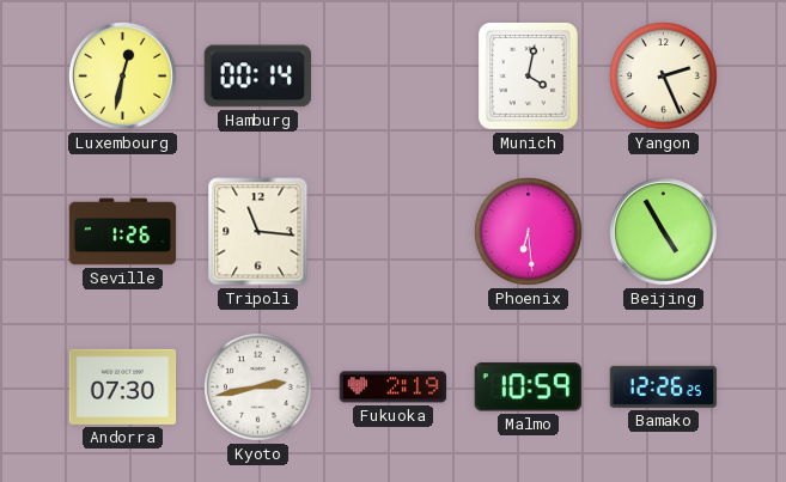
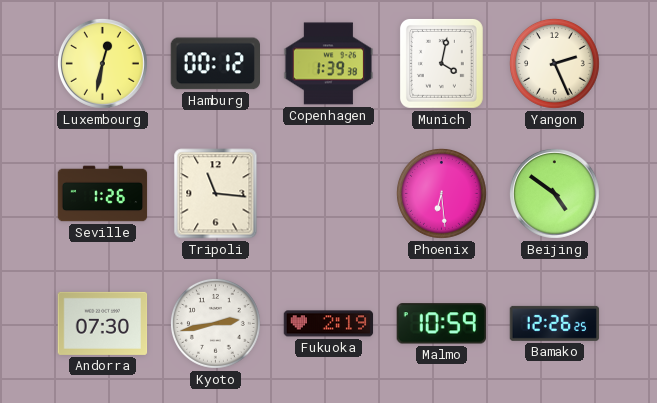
Hamburg: 00:14 -> 00:12 (215, 64)
Copenhagen: none -> 1:39 (329, 64)
Beijing: 4:55 -> 4:51 (554, 193)
